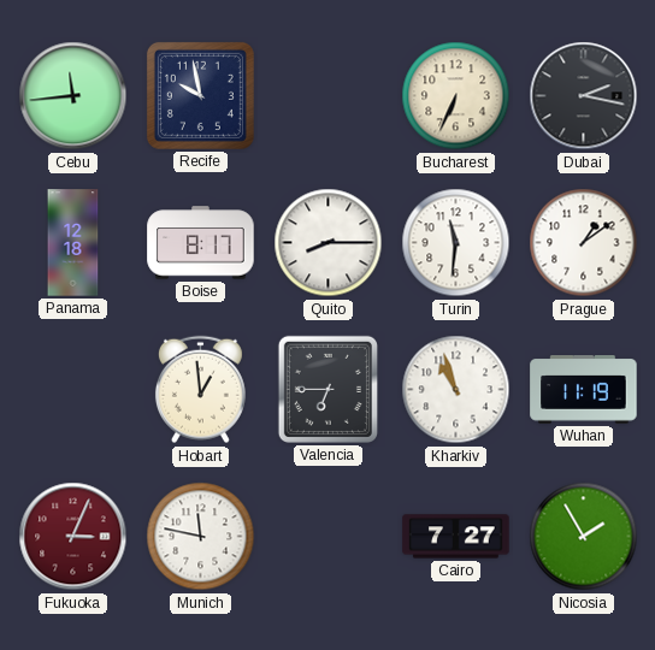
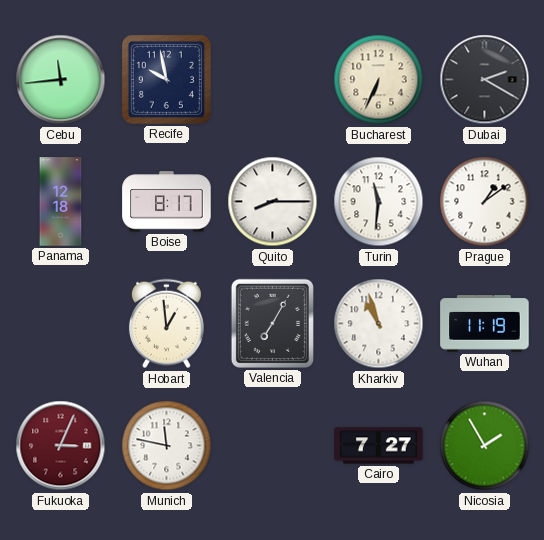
Dubai: 2:17 -> 2:20 (485, 80)
Valencia: 6:45 -> 7:05 (272, 323)
